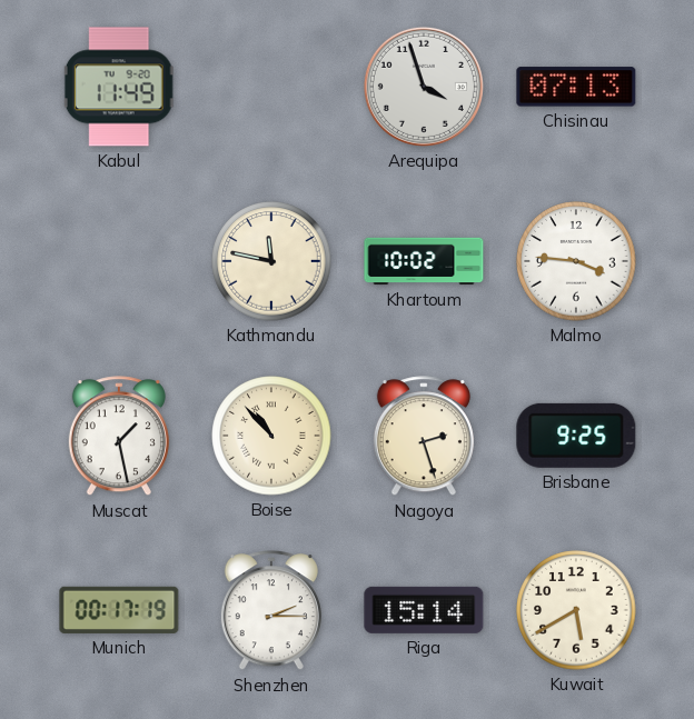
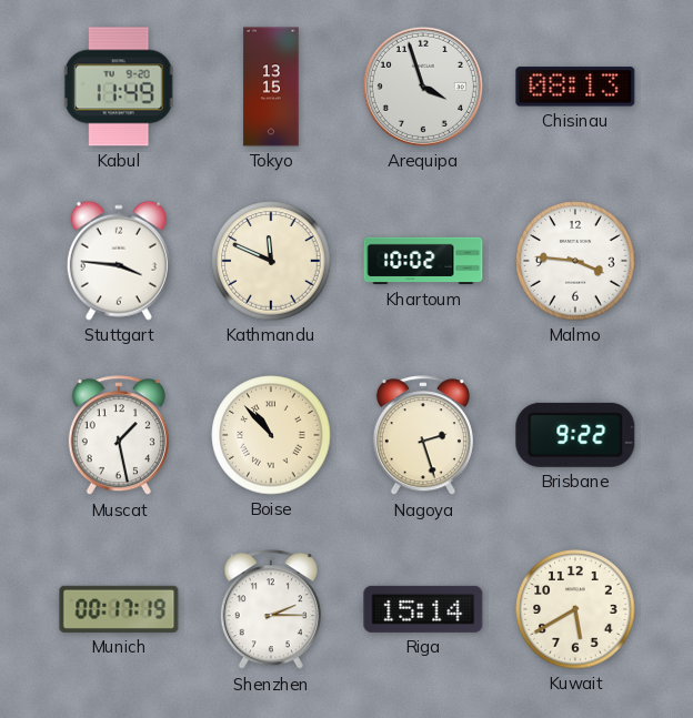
Tokyo: none -> 13:15 (271, 87)
Chisinau: 07:13 -> 08:13 (575, 87)
Stuttgart: none -> 3:46 (119, 261)
Kathmandu: 11:47 -> 11:49 (271, 261)
Brisbane: 9:25 -> 9:22 (575, 435)
